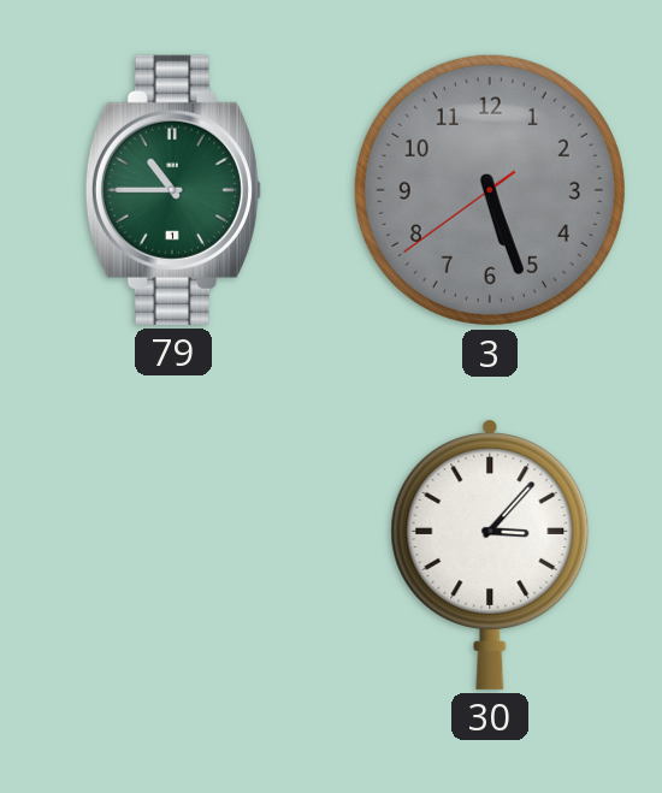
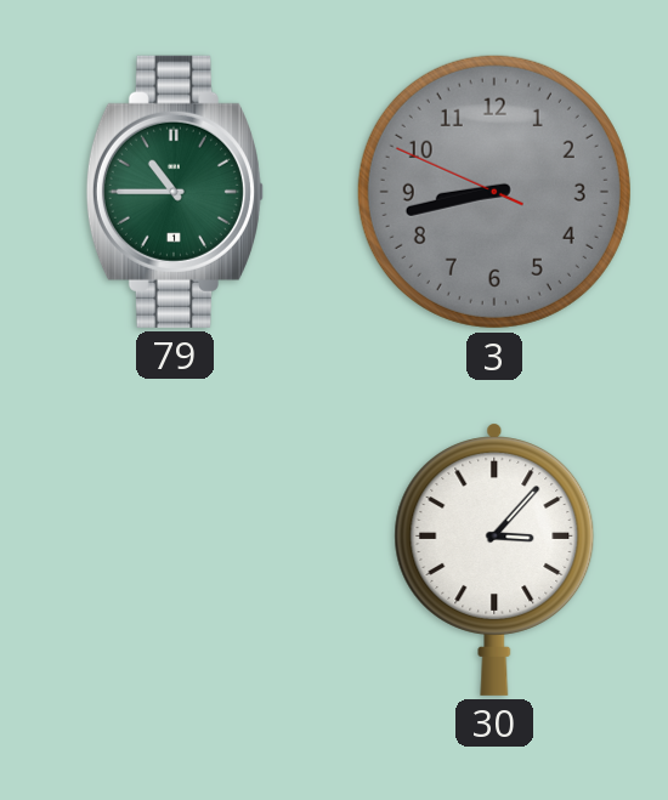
3: 5:26 -> 8:42 (494, 192)
